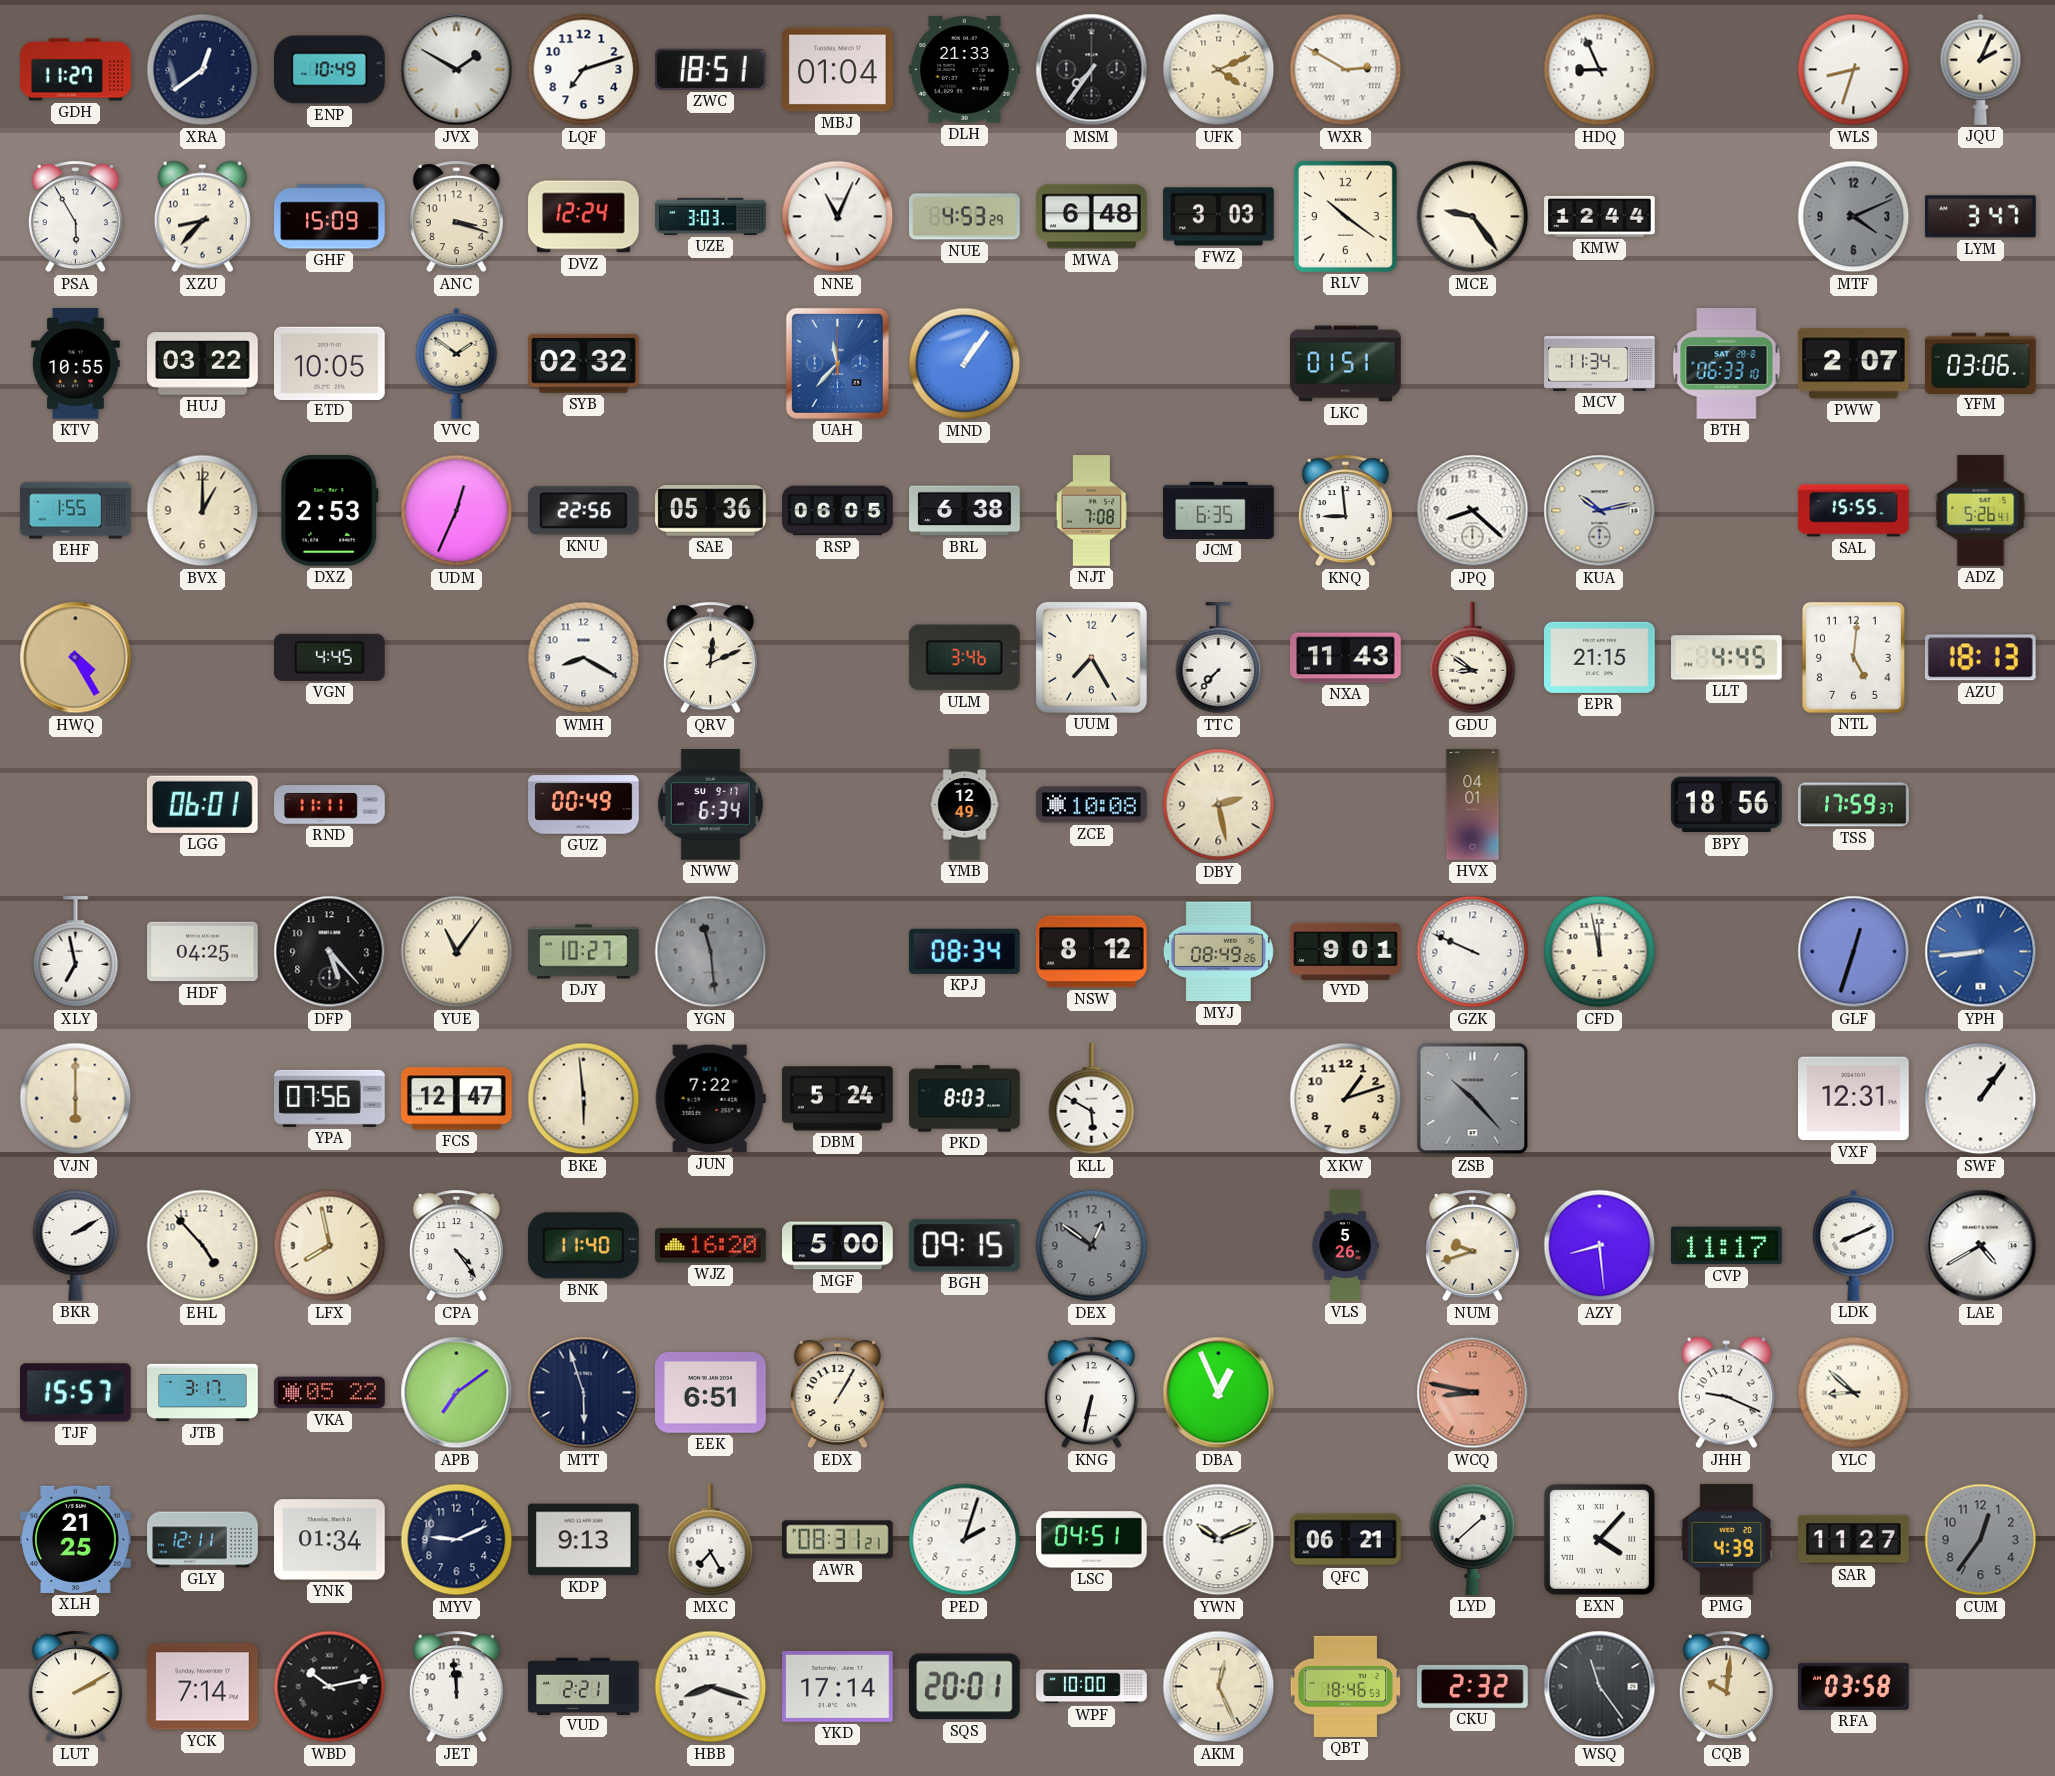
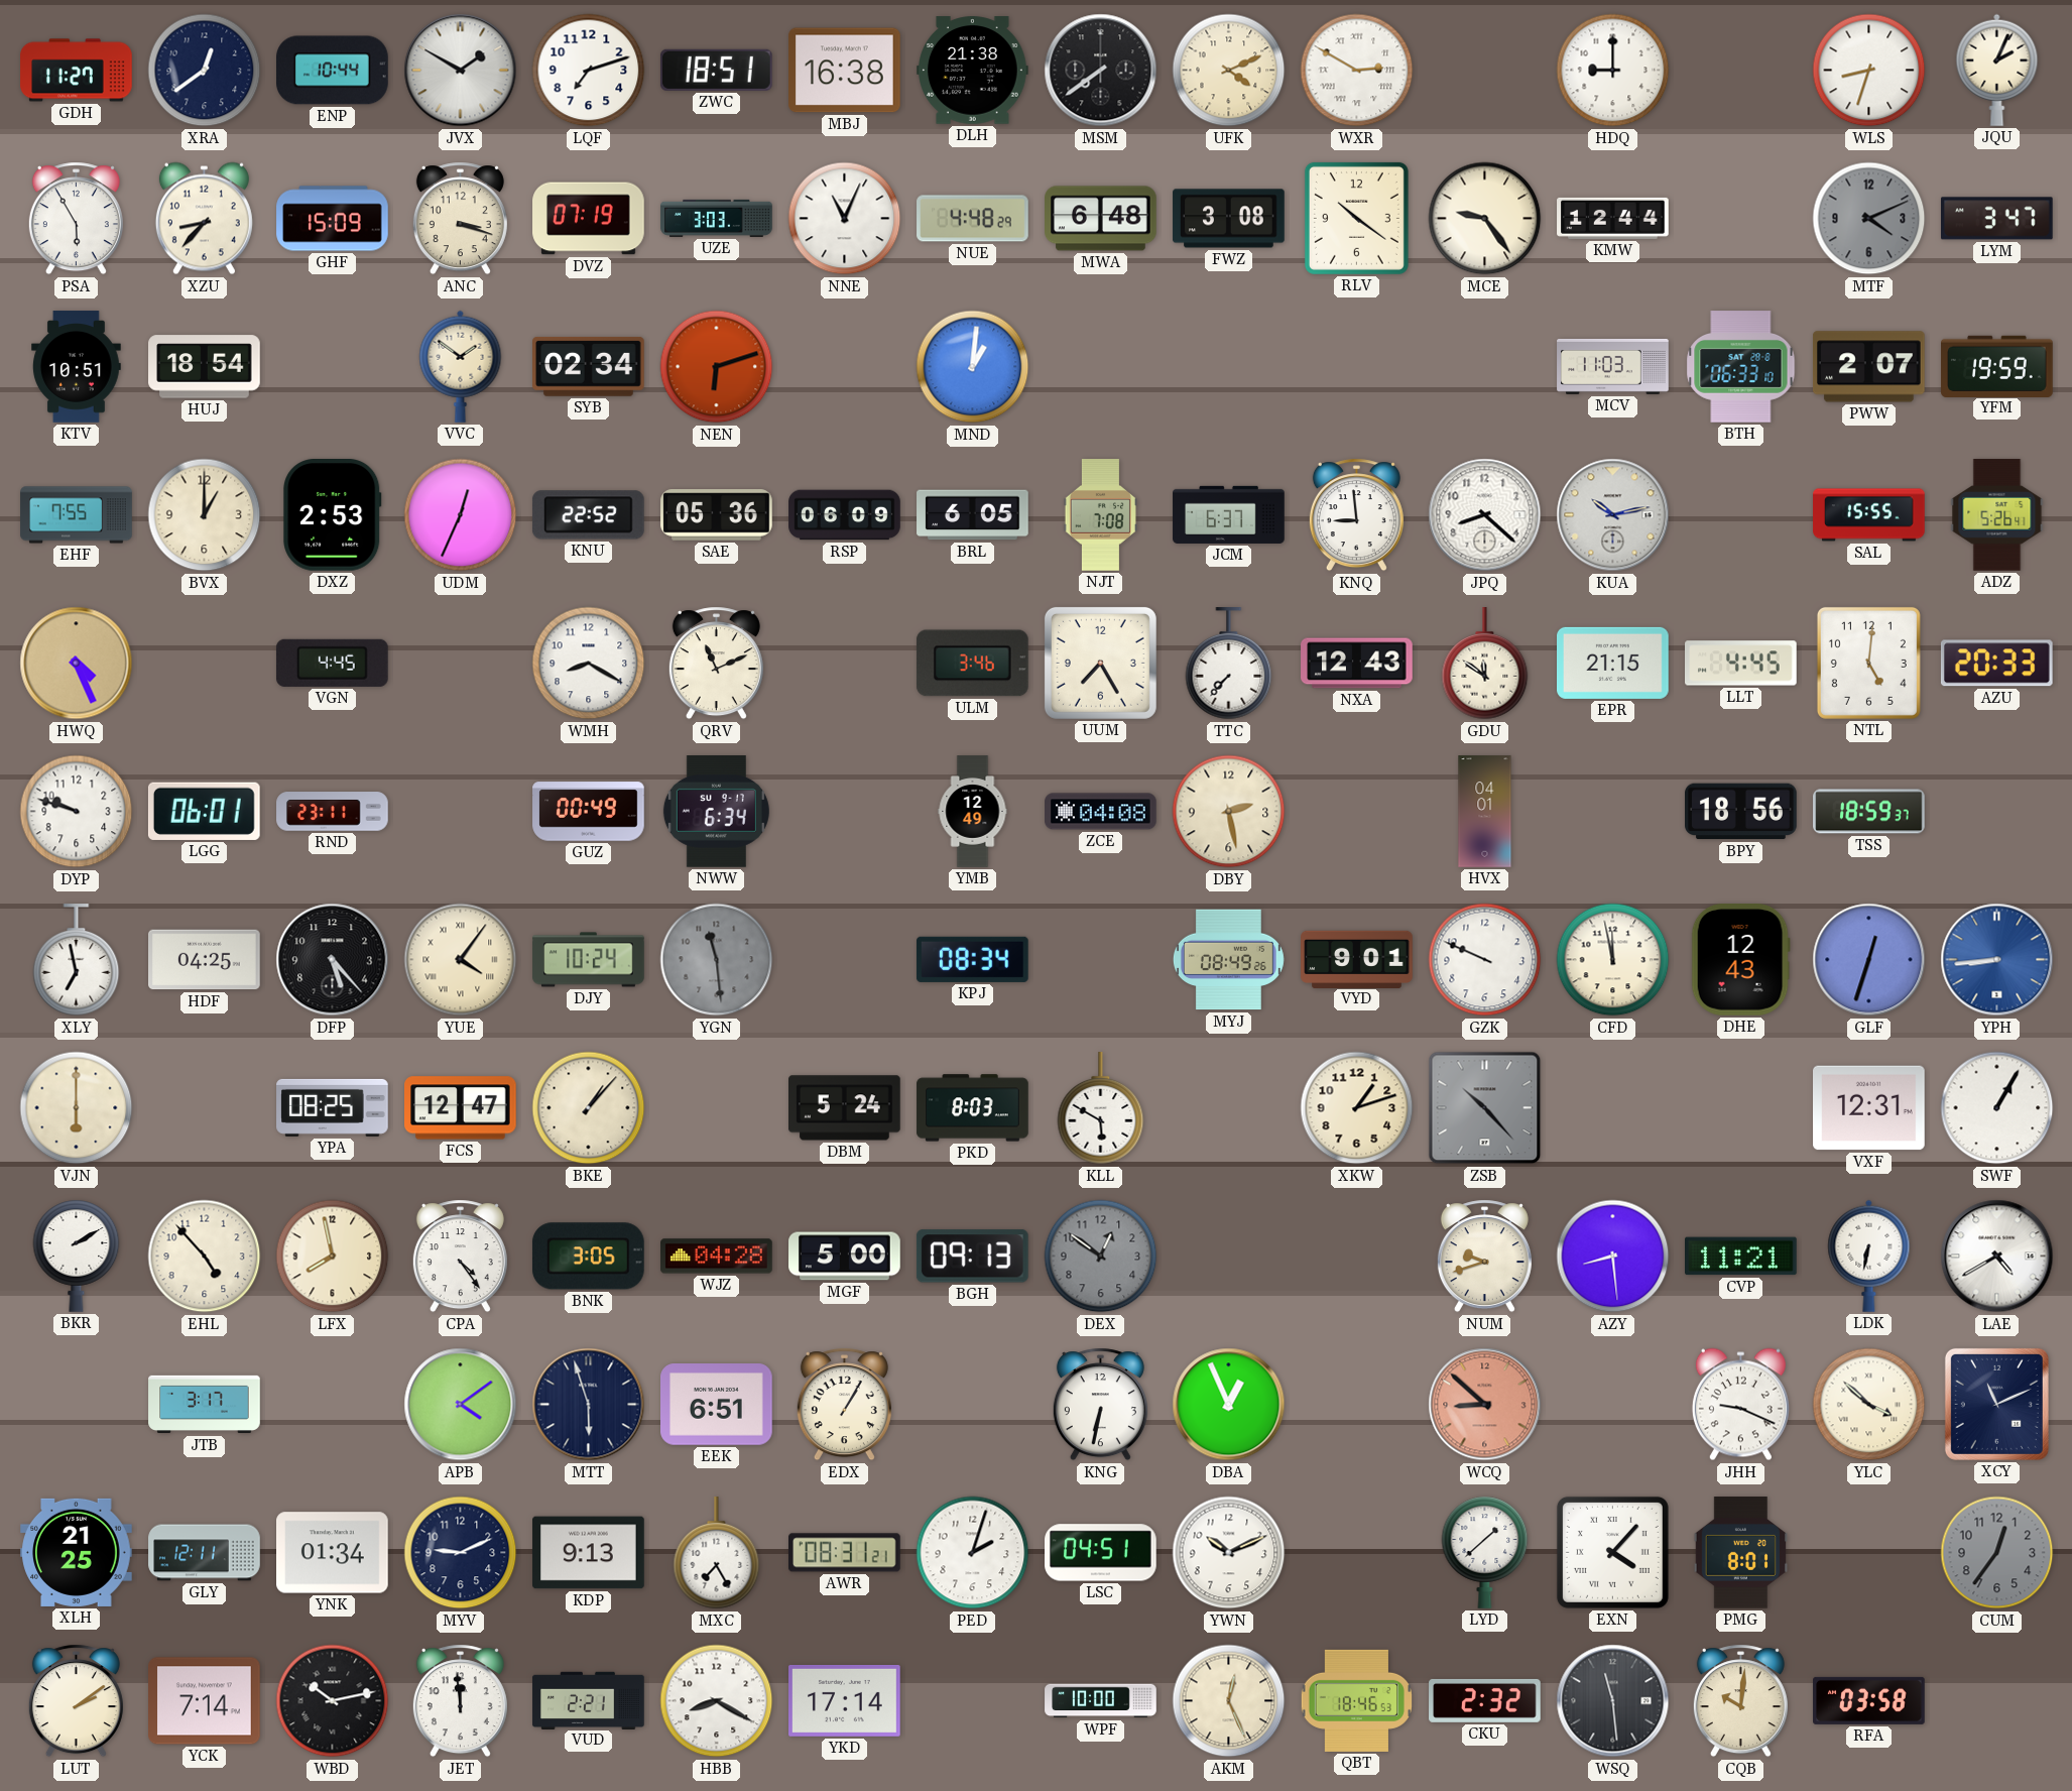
ENP: 10:49 -> 10:44 (333, 71)
MBJ: 01:04 -> 16:38 (845, 71)
DLH: 21:33 -> 21:38 (973, 71)
MSM: 7:36 -> 7:39 (1101, 71)
HDQ: 8:56 -> 9:00 (1613, 71)
DVZ: 12:24 -> 07:19 (589, 219)
NUE: 4:53 -> 4:48 (973, 219)
FWZ: 3:03 -> 3:08 (1229, 219)
KTV: 10:55 -> 10:51 (77, 367)
HUJ: 03:22 -> 18:54 (205, 367)
ETD: 10:05 -> none (330, 363)
SYB: 02:32 -> 02:34 (589, 366)
NEN: none -> 6:12 (717, 367)
UAH: 11:37 -> none (837, 363)
MND: 1:06 -> 1:01 (973, 367)
LKC: 01:51 -> none (1346, 364)
MCV: 11:34 -> 11:03 (1613, 366)
YFM: 03:06 -> 19:59 (1997, 366)
EHF: 1:55 -> 7:55 (77, 515)
KNU: 22:56 -> 22:52 (588, 515)
RSP: 06:05 -> 06:09 (845, 515)
BRL: 6:38 -> 6:05 (973, 515)
JCM: 6:35 -> 6:37 (1229, 514)
HWQ: 4:25 -> 4:26 (77, 664)
QRV: 12:11 -> 11:11 (716, 664)
NXA: 11:43 -> 12:43 (1357, 664)
GDU: 8:51 -> 11:51 (1485, 664)
AZU: 18:13 -> 20:33 (1996, 664)
DYP: none -> 9:48 (77, 812)
RND: 11:11 -> 23:11 (333, 812)
ZCE: 10:08 -> 04:08 (1101, 812)
TSS: 17:59 -> 18:59 (1869, 812)
YUE: 11:06 -> 4:06 (461, 960)
DJY: 10:27 -> 10:24 (589, 960)
NSW: 8:12 -> none (1092, 952)
DHE: none -> 12:43 (1740, 960)
YPA: 07:56 -> 08:25 (333, 1107)
BKE: 5:59 -> 1:07 (589, 1108)
JUN: 7:22 -> none (710, 1099)
SWF: 1:06 -> 1:05 (1997, 1108)
BNK: 11:40 -> 3:05 (588, 1257)
WJZ: 16:20 -> 04:28 (717, 1257)
BGH: 09:15 -> 09:13 (972, 1257)
VLS: 5:26 -> none (1345, 1246)
CVP: 11:17 -> 11:21 (1741, 1257)
LDK: 8:11 -> 6:32 (1869, 1256)
TJF: 15:57 -> none (76, 1393)
VKA: 05:22 -> none (330, 1393)
APB: 7:09 -> 4:09 (461, 1405)
WCQ: 8:47 -> 8:52 (1485, 1405)
YLC: 8:52 -> 3:52 (1869, 1405)
XCY: none -> 11:11 (1996, 1404)
QFC: 06:21 -> none (1346, 1540)
PMG: 4:39 -> 8:01 (1740, 1553)
SAR: 11:27 -> none (1854, 1540)
LUT: 2:10 -> 2:09 (76, 1701)
HBB: 8:18 -> 8:20 (717, 1701)
SQS: 20:01 -> none (964, 1687)
WSQ: 11:24 -> 11:29 (1613, 1701)
